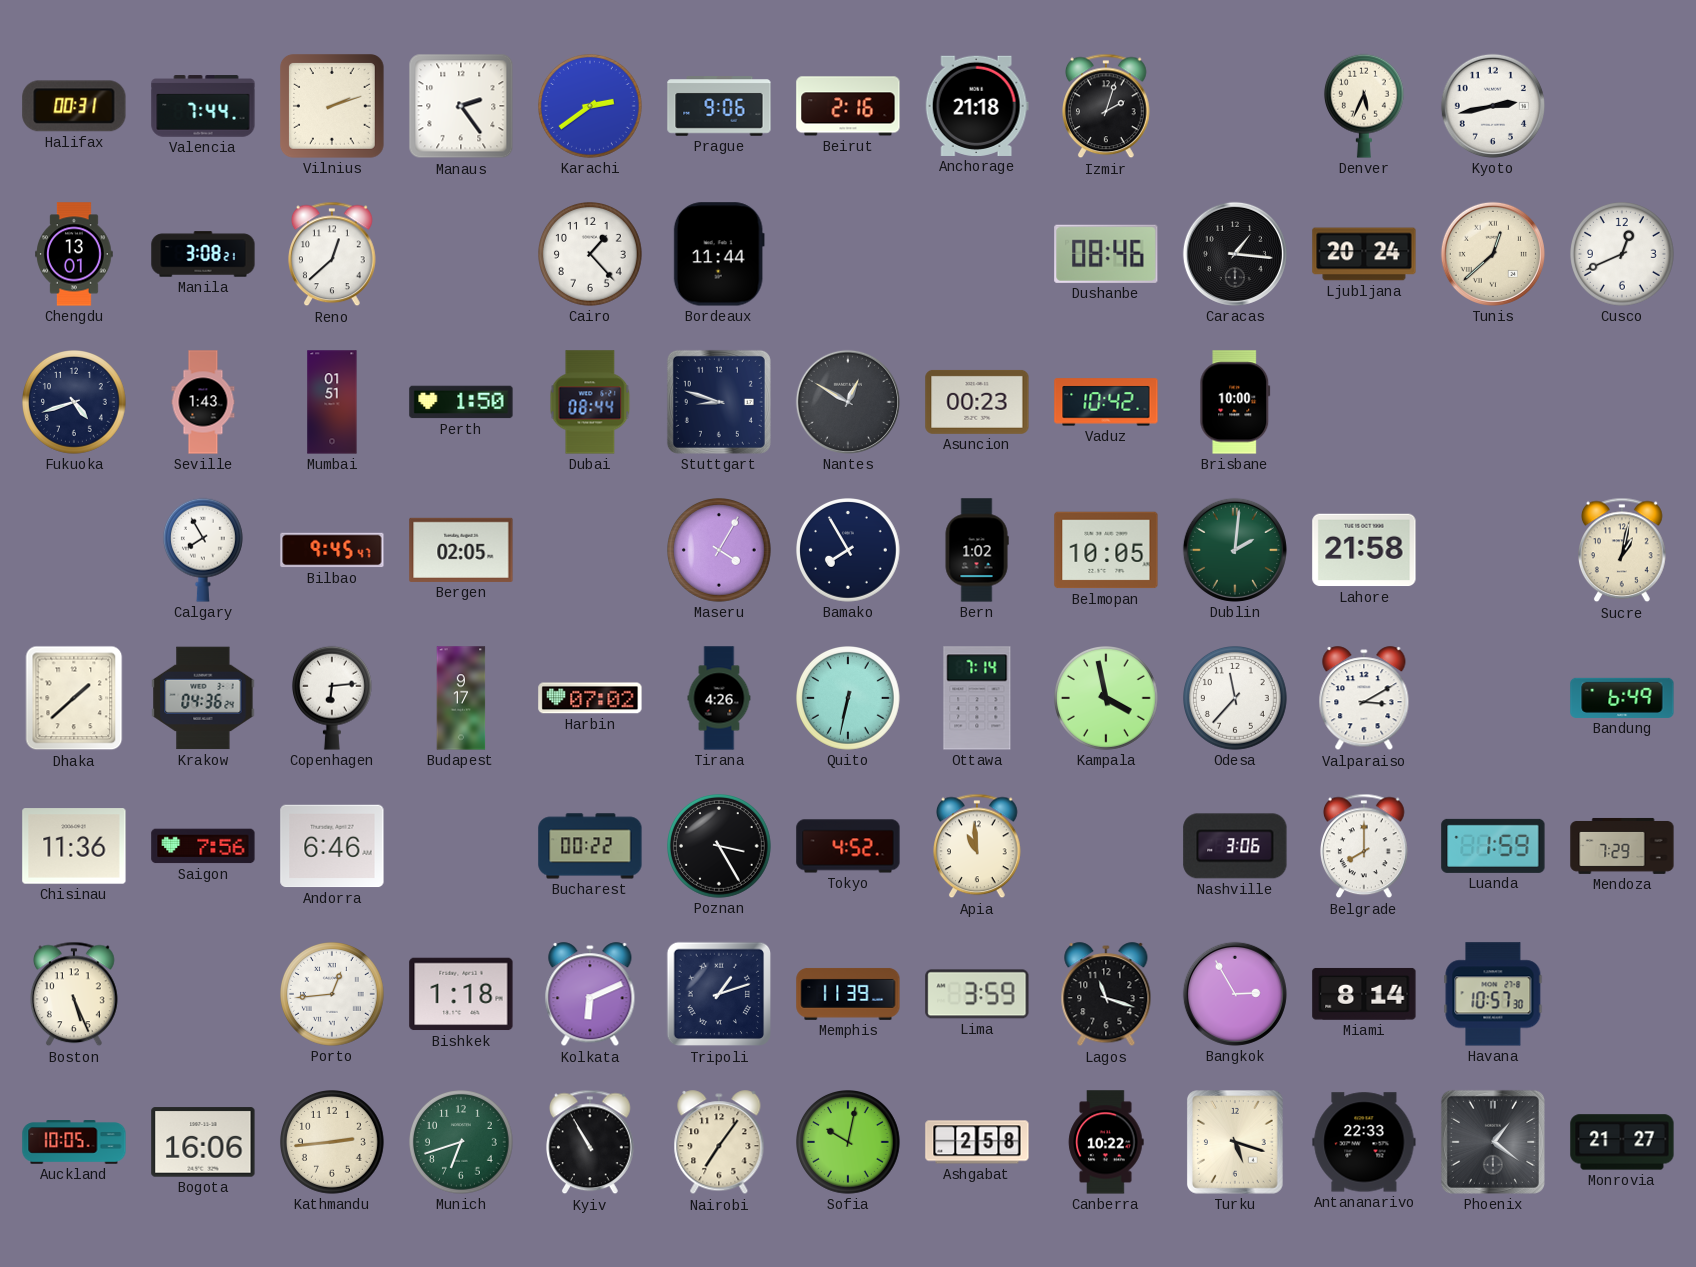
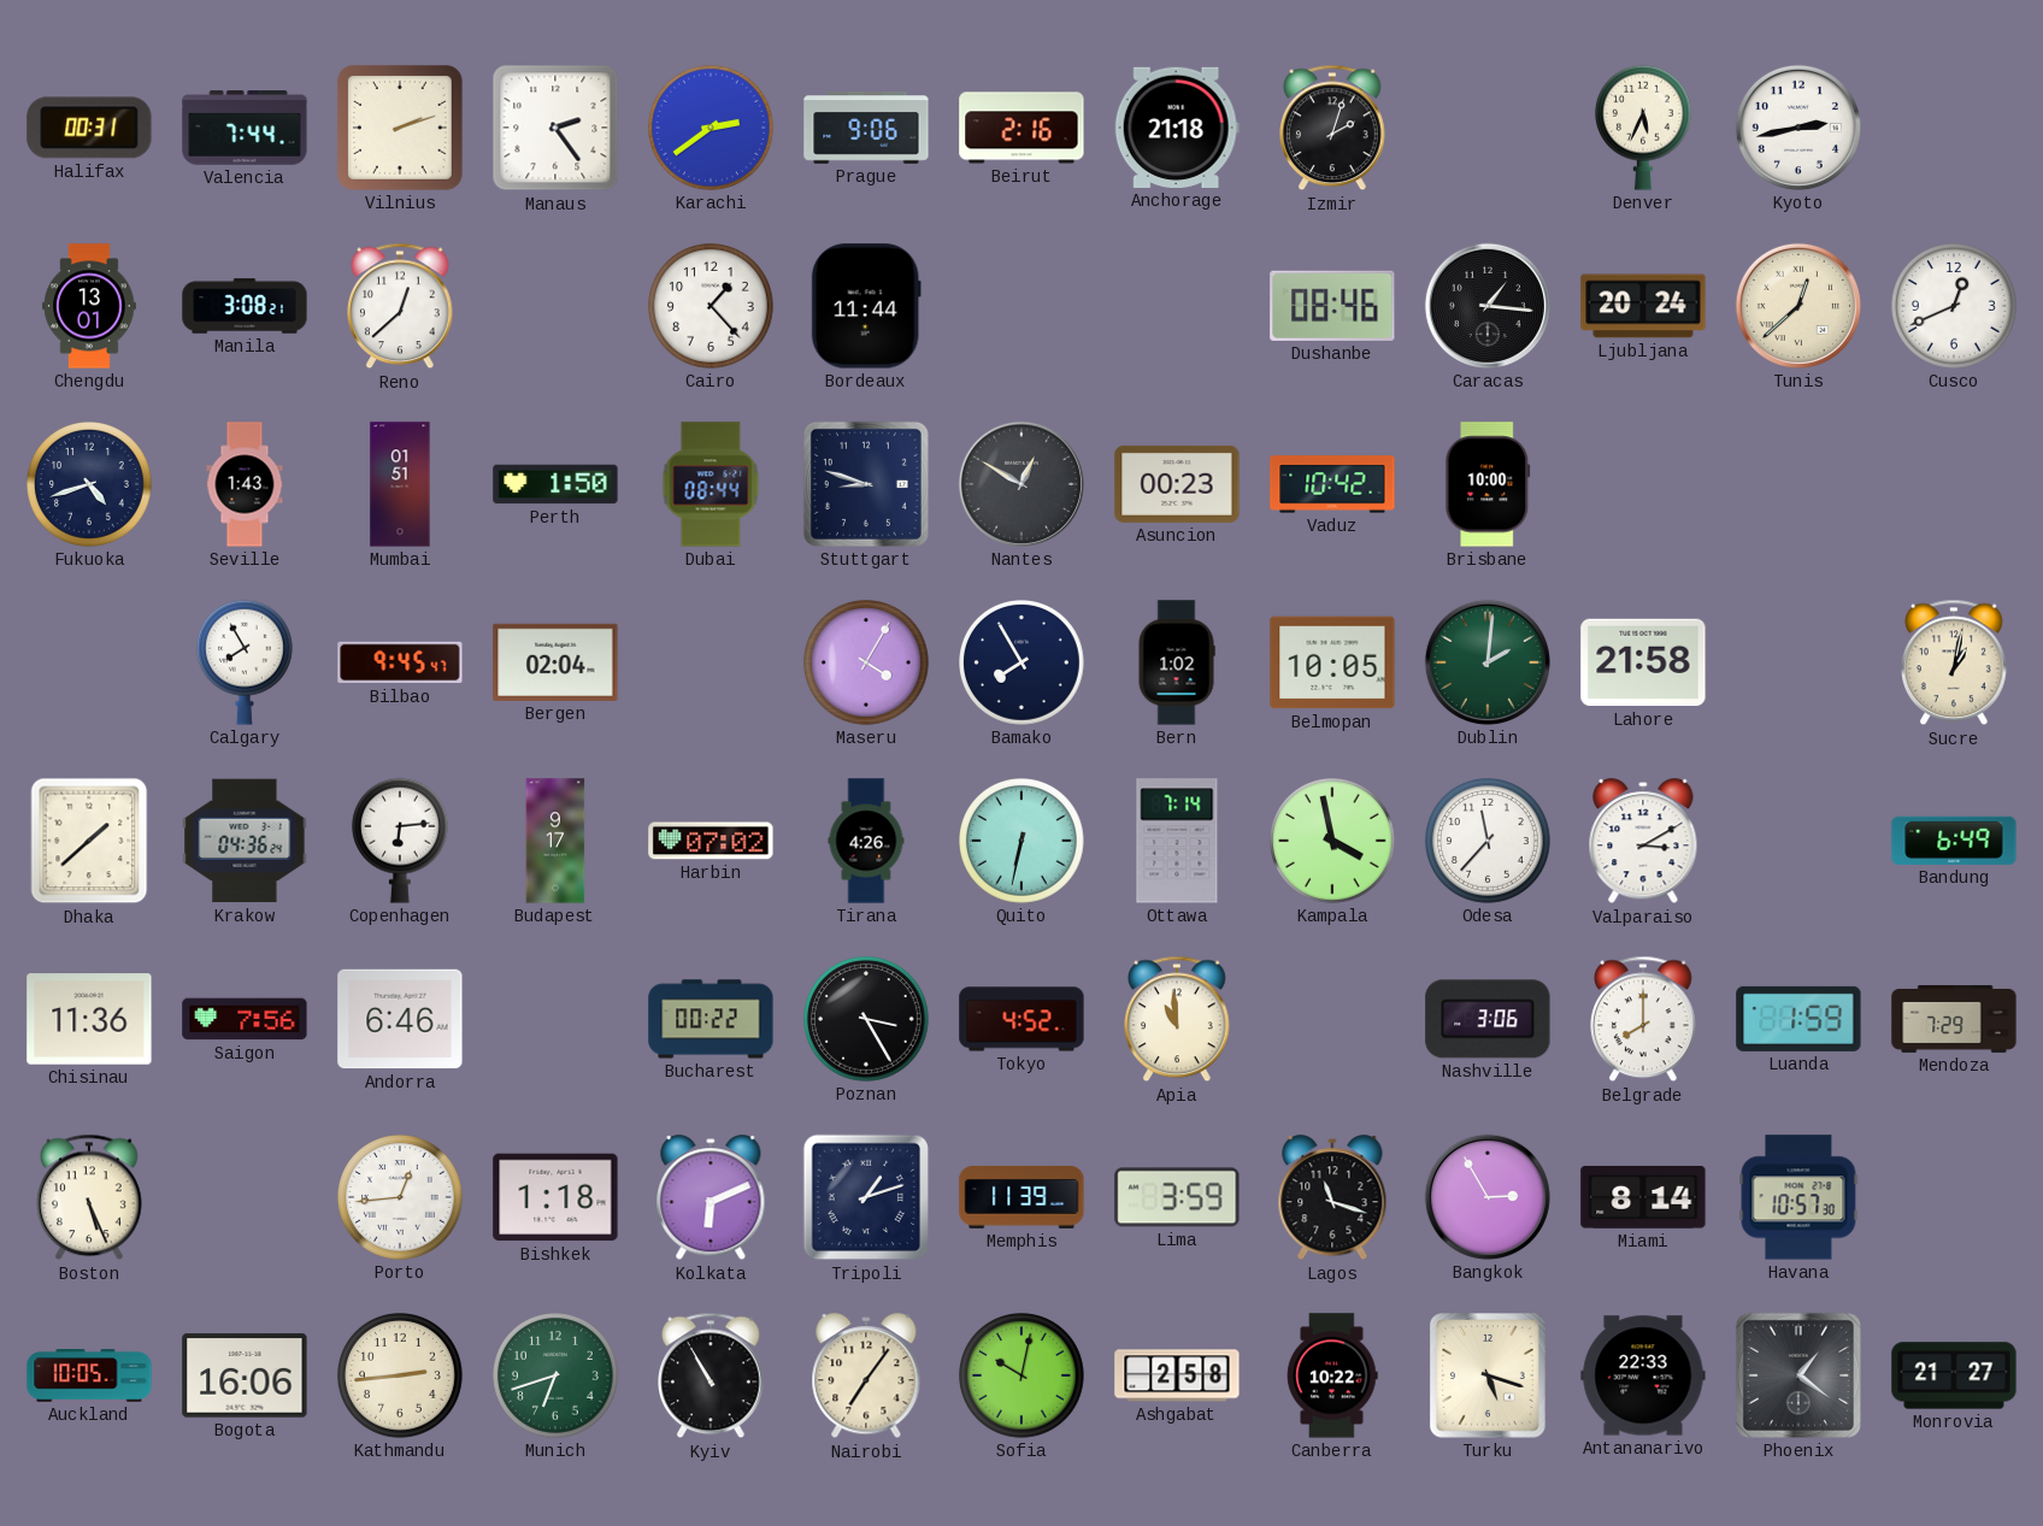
Bergen: 02:05 -> 02:04 (555, 662)
